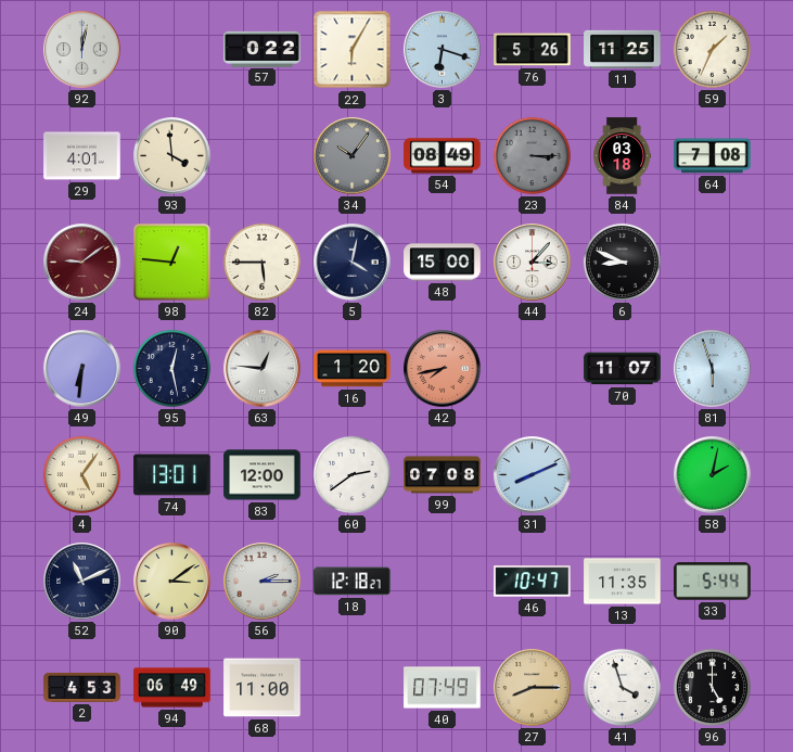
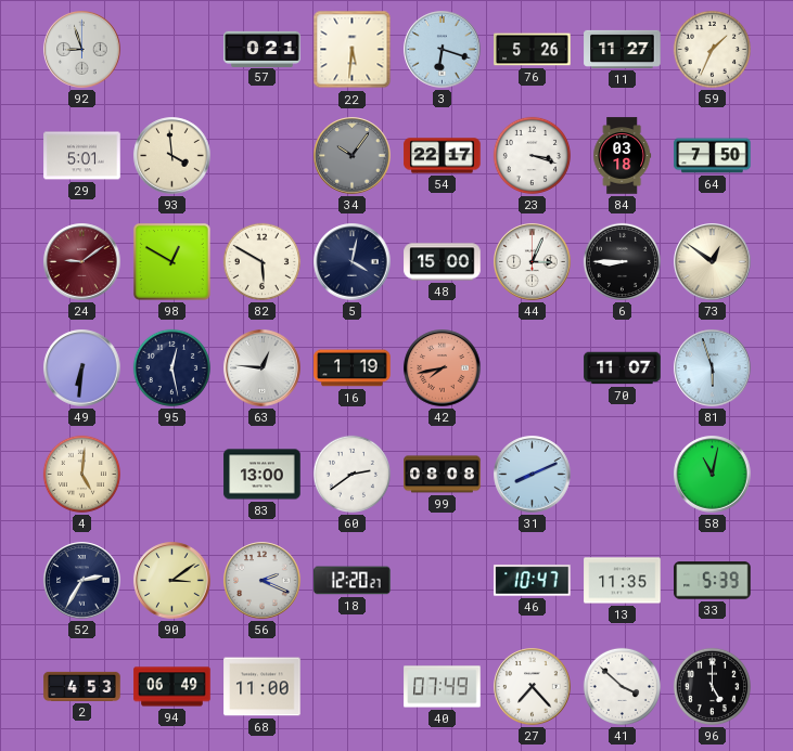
92: 12:02 -> 8:57 (82, 50)
57: 0:22 -> 0:21 (263, 49)
22: 6:05 -> 5:31 (353, 50)
11: 11:25 -> 11:27 (623, 49)
29: 4:01 -> 5:01 (82, 156)
54: 08:49 -> 22:17 (443, 156)
23: 3:15 -> 3:18 (532, 155)
23 dial: grey -> white (532, 155)
64: 7:08 -> 7:50 (713, 156)
98: 12:46 -> 12:50 (172, 262)
82: 5:45 -> 5:50 (261, 261)
44: 3:07 -> 3:04 (533, 262)
6: 8:49 -> 8:45 (622, 261)
73: none -> 12:51 (713, 262)
16: 1:20 -> 1:19 (353, 368)
4: 5:06 -> 5:01 (81, 474)
74: 13:01 -> none (172, 475)
83: 12:00 -> 13:00 (263, 475)
99: 07:08 -> 08:08 (443, 475)
58: 2:02 -> 11:02 (713, 475)
52: 11:11 -> 2:35 (82, 581)
56: 2:15 -> 2:19 (263, 581)
18: 12:18 -> 12:20 (353, 581)
33: 5:44 -> 5:39 (713, 581)
27: 8:15 -> 7:23 (533, 687)
27 dial: champagne -> white (533, 687)
41: 3:57 -> 3:52 (622, 686)
